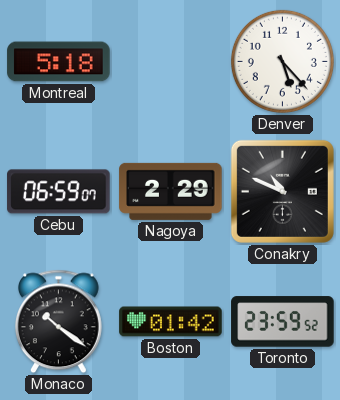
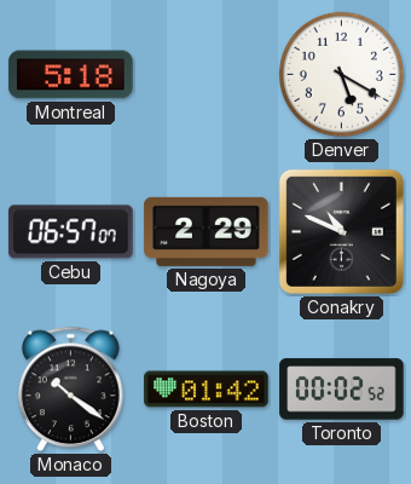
Denver: 5:23 -> 5:20 (341, 74)
Cebu: 06:59 -> 06:57 (71, 232)
Toronto: 23:59 -> 00:02 (342, 390)
